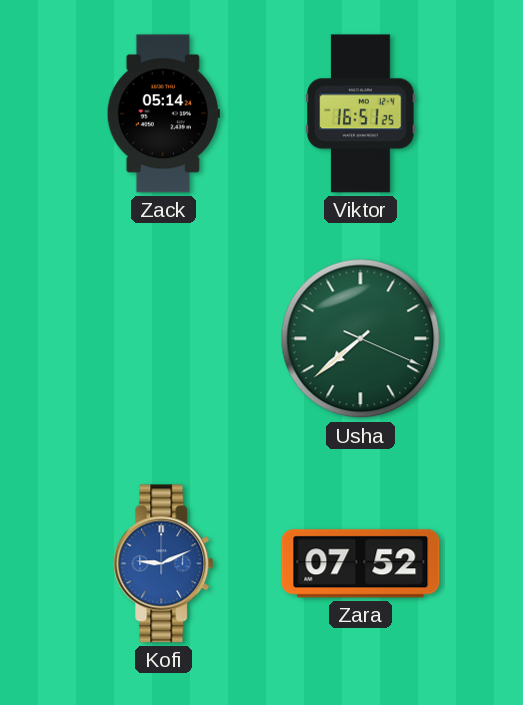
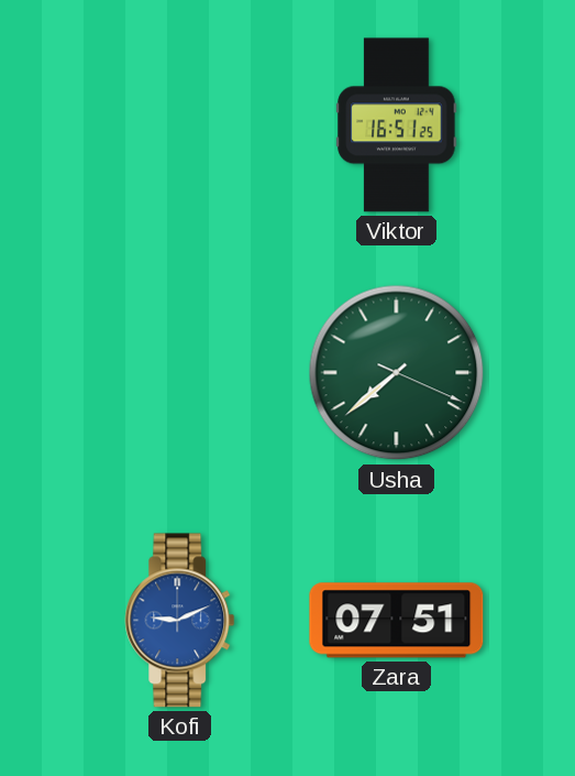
Zack: 05:14 -> none (163, 114)
Zara: 07:52 -> 07:51 (397, 621)
